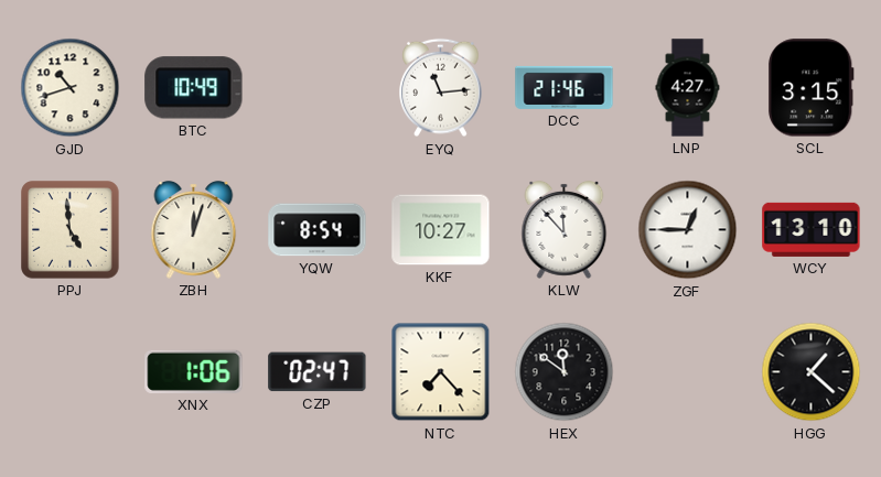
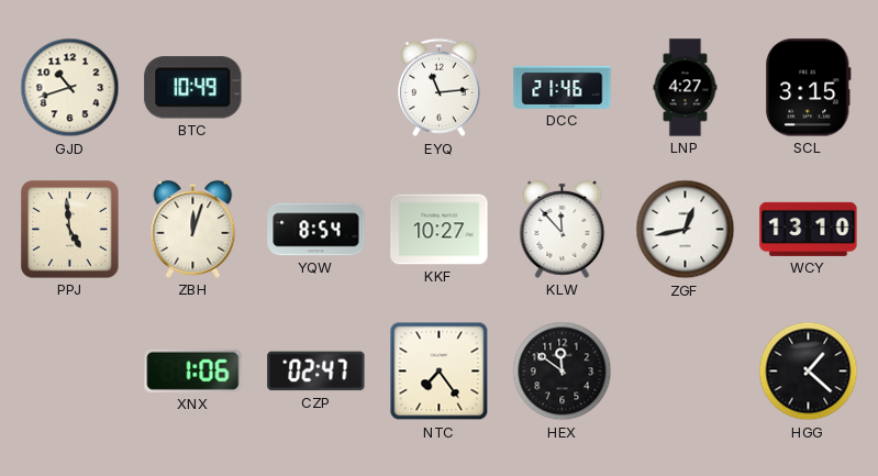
ZGF: 12:45 -> 12:43 (686, 230)
NTC: 7:23 -> 7:24 (440, 372)
